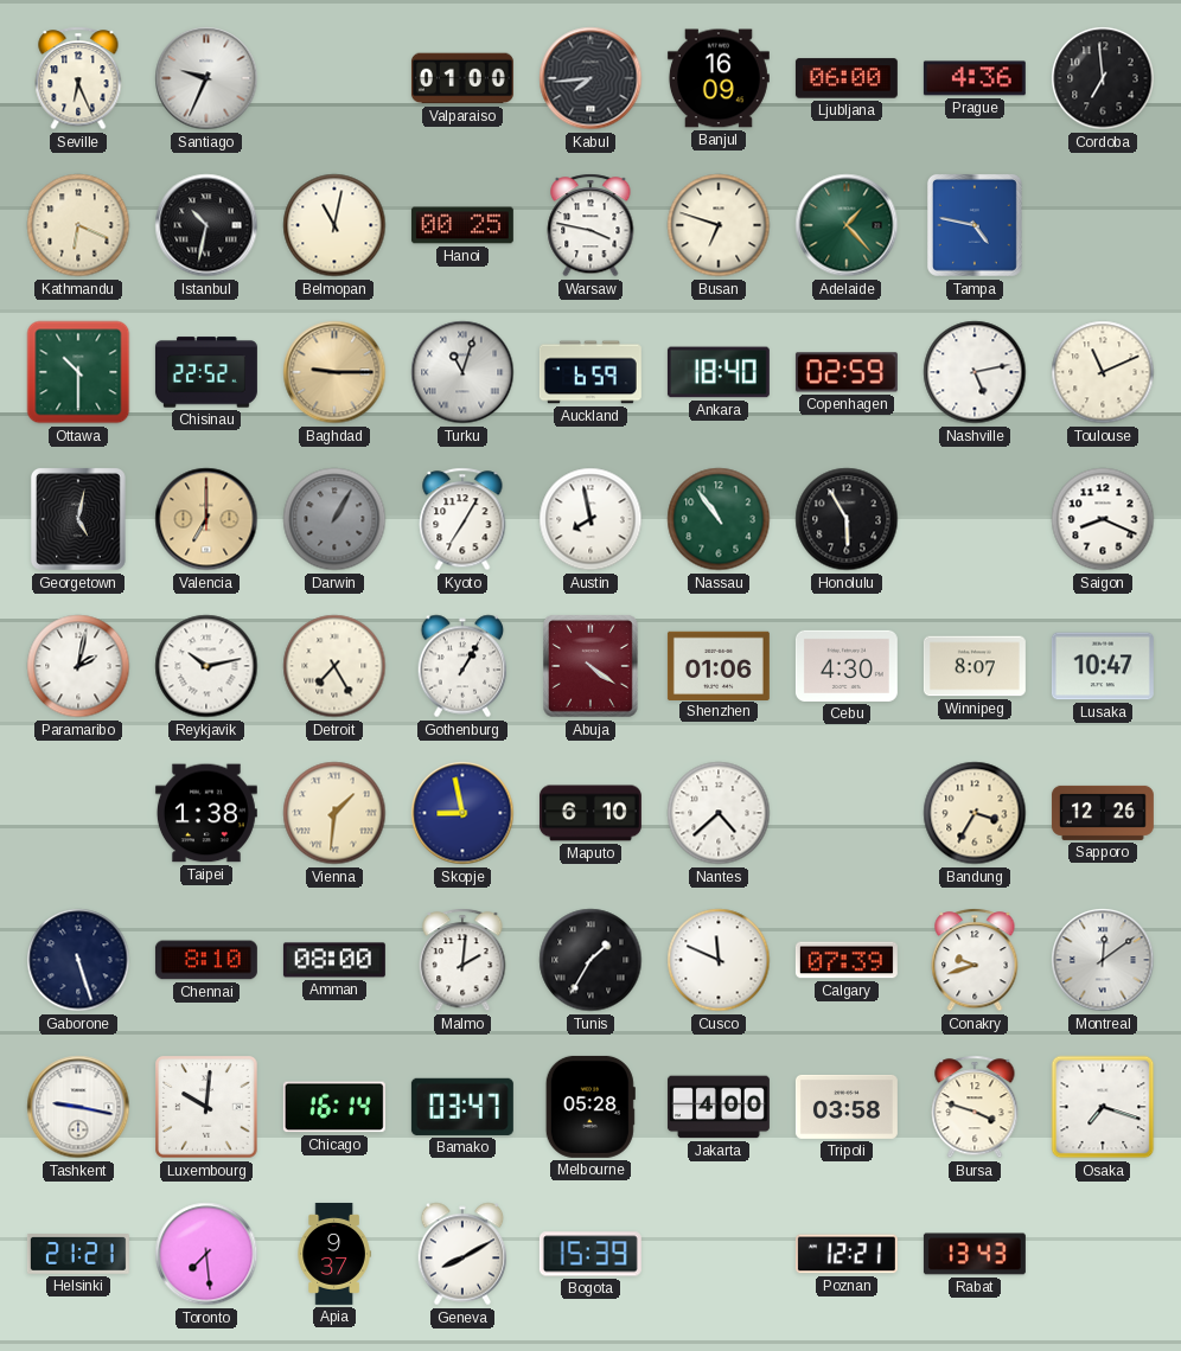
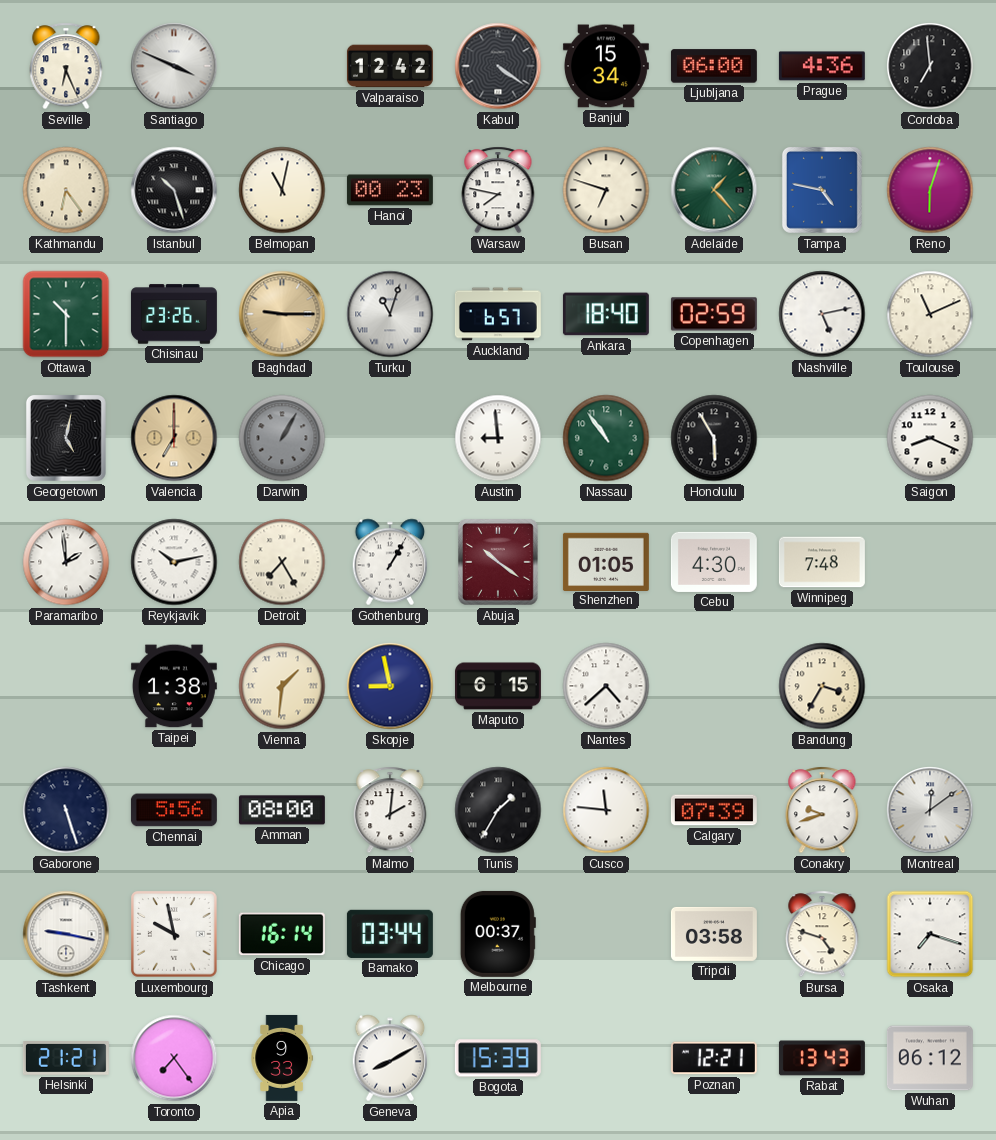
Santiago: 9:34 -> 3:49 (174, 66)
Valparaiso: 01:00 -> 12:42 (390, 66)
Kabul: 7:44 -> 4:21 (498, 66)
Banjul: 16:09 -> 15:34 (606, 66)
Kathmandu: 6:19 -> 6:24 (66, 190)
Istanbul: 10:32 -> 10:27 (174, 190)
Hanoi: 00:25 -> 00:23 (390, 190)
Warsaw: 3:47 -> 7:47 (498, 190)
Reno: none -> 6:03 (930, 190)
Chisinau: 22:52 -> 23:26 (174, 314)
Auckland: 6:59 -> 6:57 (498, 314)
Kyoto: 7:05 -> none (462, 519)
Austin: 7:58 -> 8:59 (498, 438)
Paramaribo: 2:02 -> 1:59 (66, 562)
Abuja: 4:21 -> 10:21 (498, 562)
Shenzhen: 01:06 -> 01:05 (606, 561)
Winnipeg: 8:07 -> 7:48 (822, 562)
Lusaka: 10:47 -> none (1103, 666)
Maputo: 6:10 -> 6:15 (498, 686)
Sapporo: 12:26 -> none (1103, 813)
Chennai: 8:10 -> 5:56 (174, 810)
Cusco: 11:49 -> 11:46 (606, 810)
Luxembourg: 10:01 -> 9:58 (174, 934)
Bamako: 03:47 -> 03:44 (390, 934)
Melbourne: 05:28 -> 00:37 (498, 934)
Jakarta: 4:00 -> none (719, 1107)
Bursa: 3:48 -> 4:48 (822, 934)
Toronto: 7:29 -> 7:24 (174, 1058)
Apia: 9:37 -> 9:33 (282, 1058)
Wuhan: none -> 06:12 (930, 1058)
